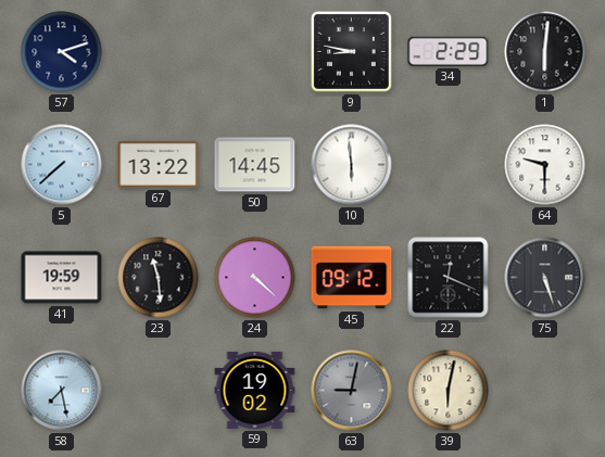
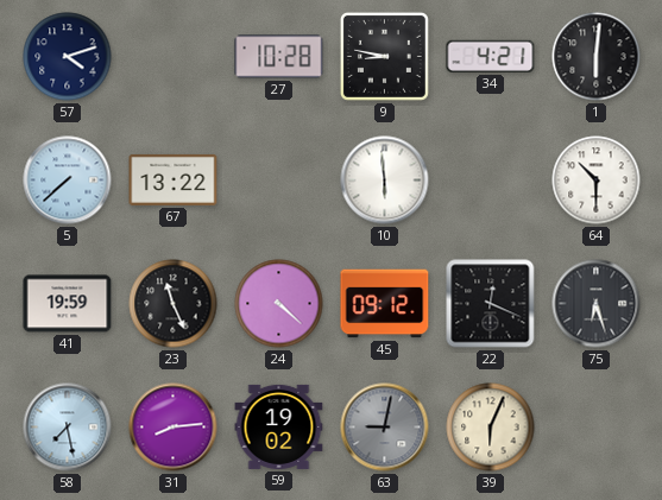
27: none -> 10:28 (279, 57)
34: 2:29 -> 4:21 (491, 56)
50: 14:45 -> none (255, 165)
64: 9:30 -> 10:30 (597, 181)
23: 11:29 -> 11:26 (174, 304)
75: 5:27 -> 6:27 (597, 304)
31: none -> 8:14 (174, 428)
39: 6:02 -> 6:04 (491, 428)
